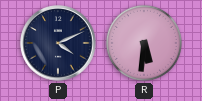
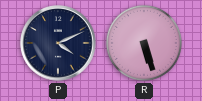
R: 5:31 -> 5:27 (144, 43)
